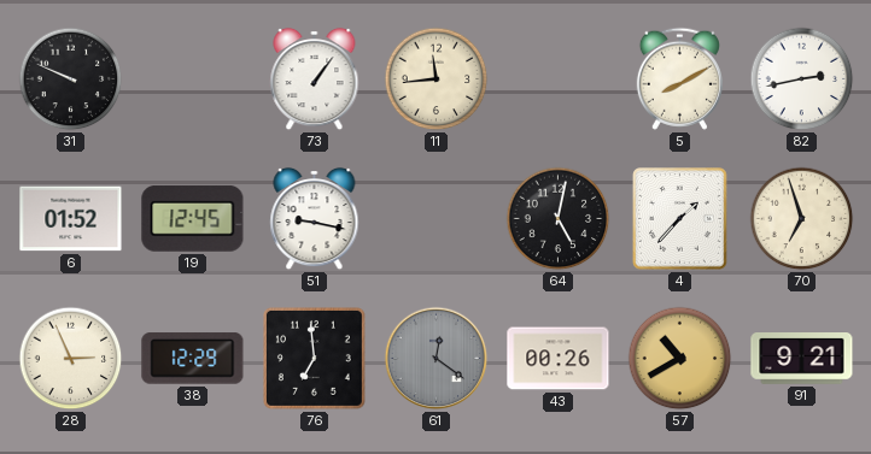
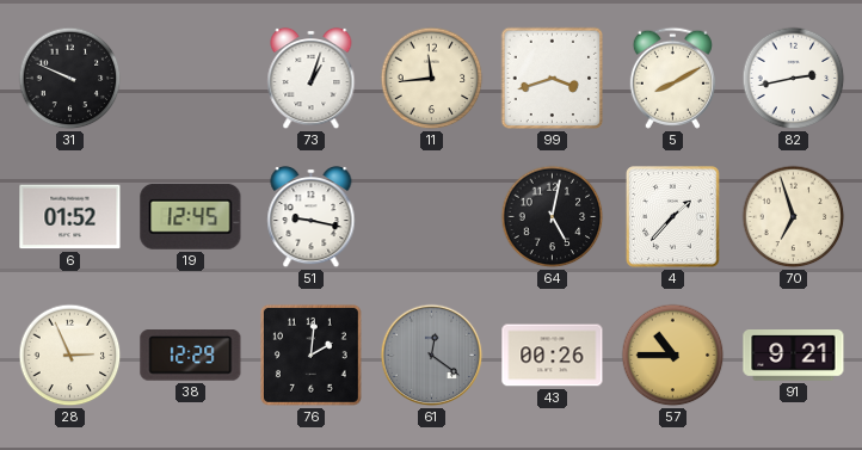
73: 1:06 -> 1:03 (312, 79)
99: none -> 3:42 (553, 79)
76: 6:59 -> 2:01 (310, 355)
57: 10:40 -> 10:45 (673, 356)
